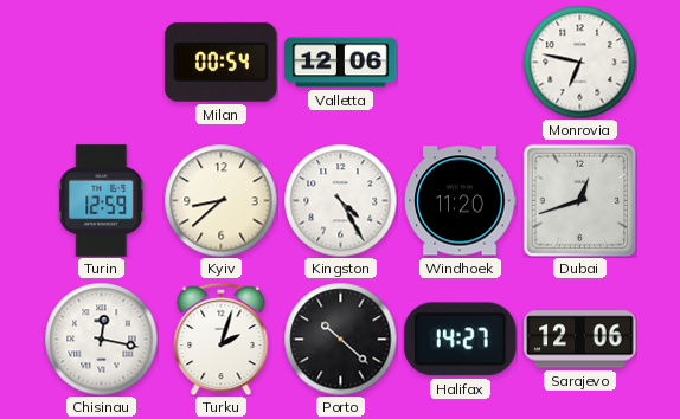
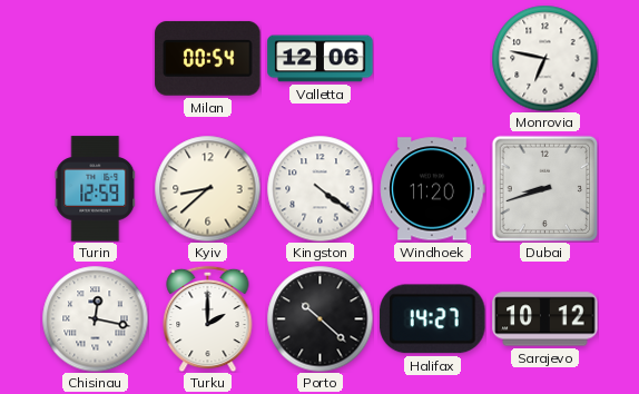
Kingston: 4:25 -> 4:21 (319, 188)
Dubai: 12:42 -> 8:42 (544, 188)
Turku: 2:03 -> 2:00 (208, 318)
Sarajevo: 12:06 -> 10:12 (545, 319)
